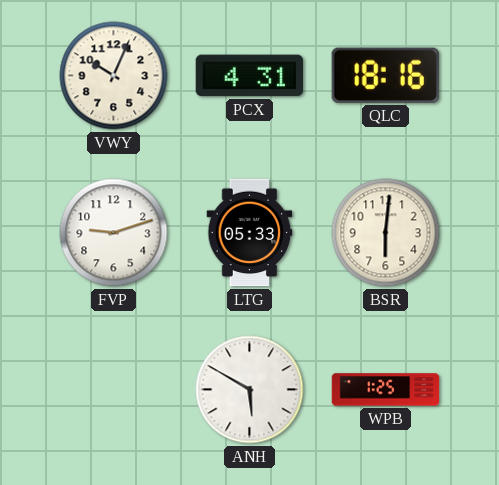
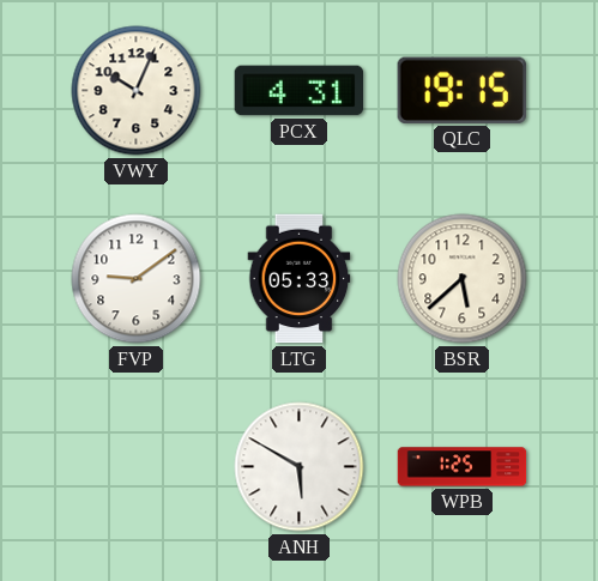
QLC: 18:16 -> 19:15 (461, 90)
FVP: 9:12 -> 9:09 (137, 279)
BSR: 6:01 -> 5:38 (463, 279)
